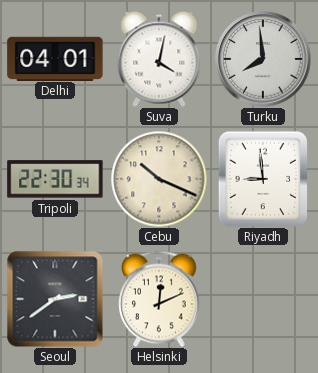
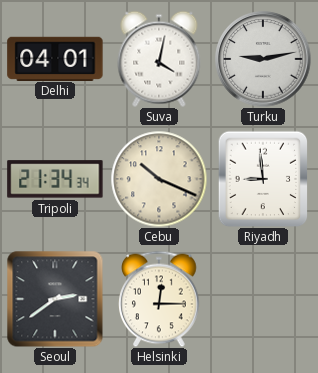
Turku: 7:59 -> 9:13 (263, 59)
Tripoli: 22:30 -> 21:34 (55, 179)
Helsinki: 12:11 -> 12:15 (159, 299)
